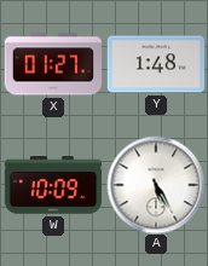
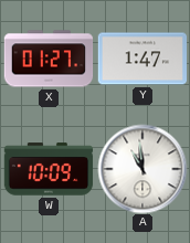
Y: 1:48 -> 1:47 (142, 59)
A: 5:25 -> 10:59 (142, 169)
